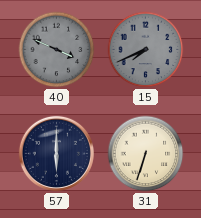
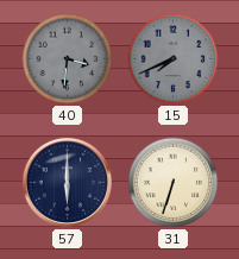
40: 3:49 -> 3:31 (68, 59)
